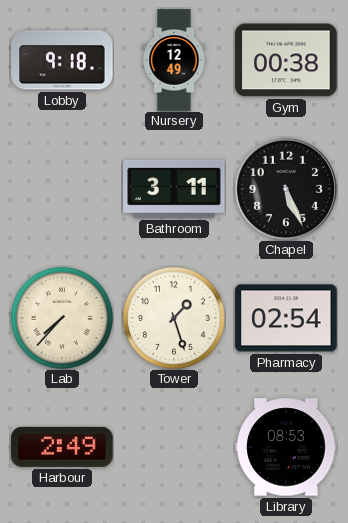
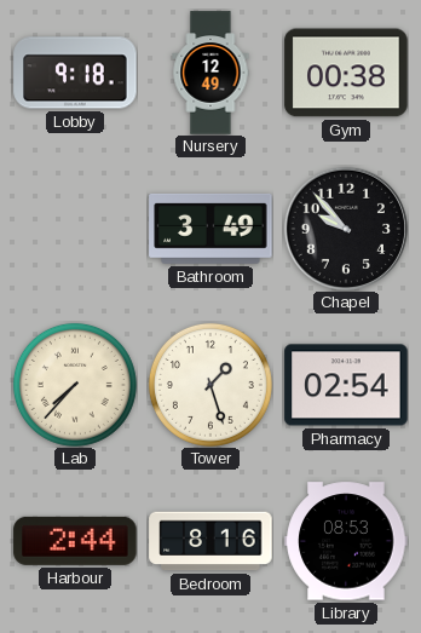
Bathroom: 3:11 -> 3:49 (211, 229)
Chapel: 5:26 -> 9:53 (346, 229)
Harbour: 2:49 -> 2:44 (75, 541)
Bedroom: none -> 8:16 (211, 541)
